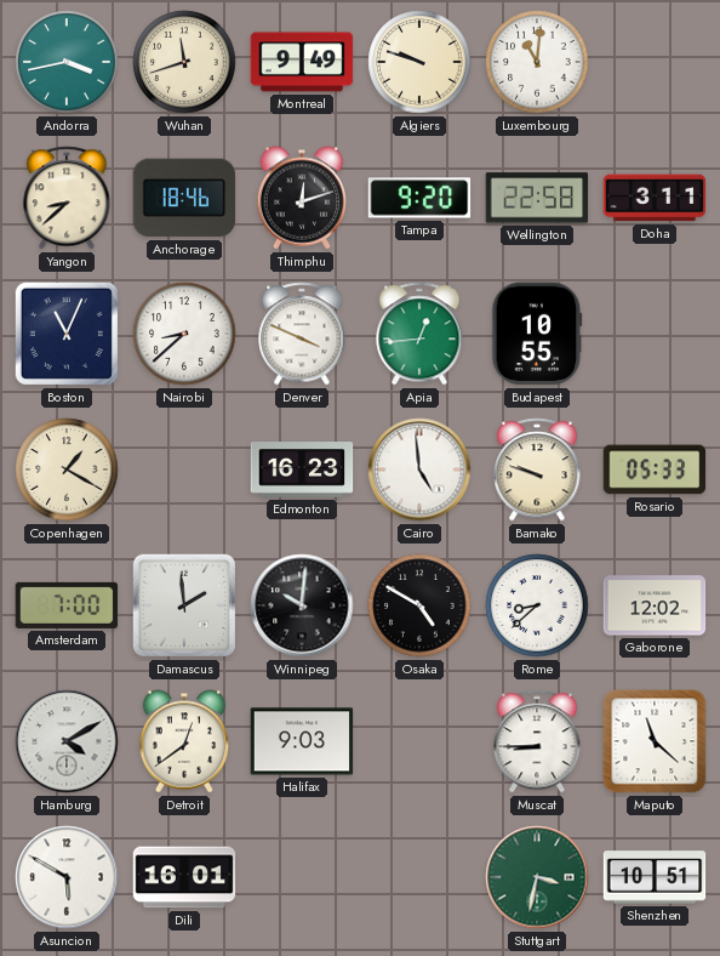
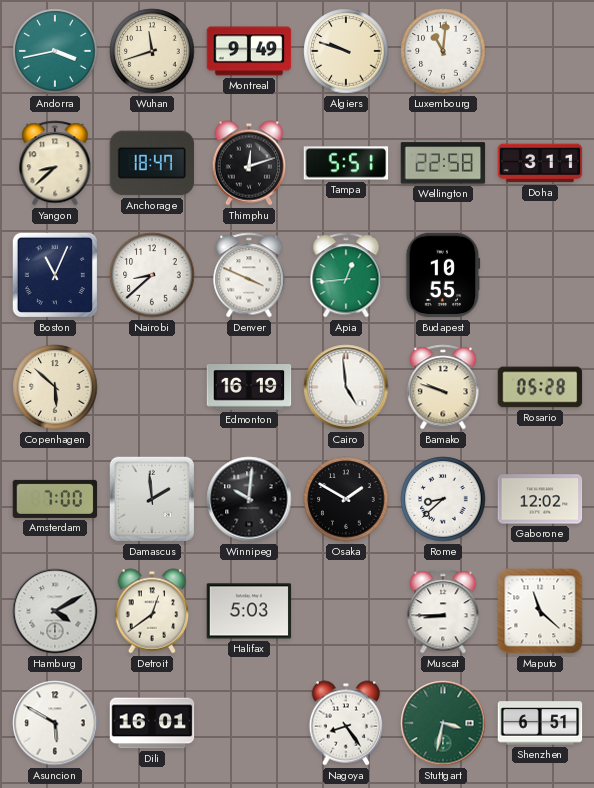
Anchorage: 18:46 -> 18:47 (152, 163)
Tampa: 9:20 -> 5:51 (346, 163)
Copenhagen: 1:20 -> 5:52 (55, 387)
Edmonton: 16:23 -> 16:19 (249, 388)
Rosario: 05:33 -> 05:28 (540, 387)
Osaka: 4:50 -> 1:50 (346, 499)
Halifax: 9:03 -> 5:03 (249, 611)
Nagoya: none -> 8:24 (346, 723)
Shenzhen: 10:51 -> 6:51 (540, 723)
